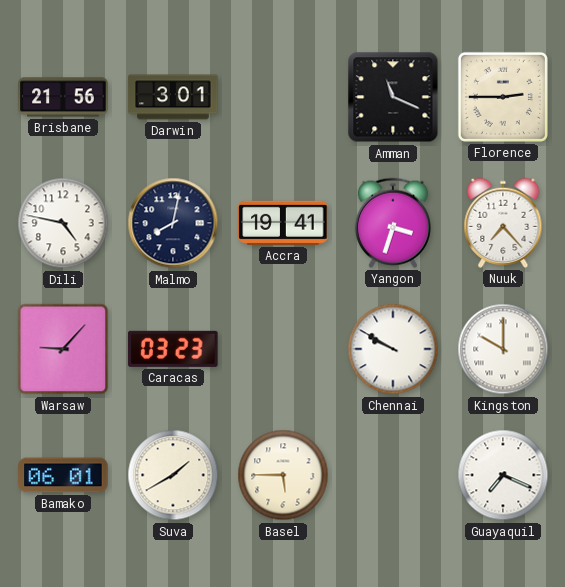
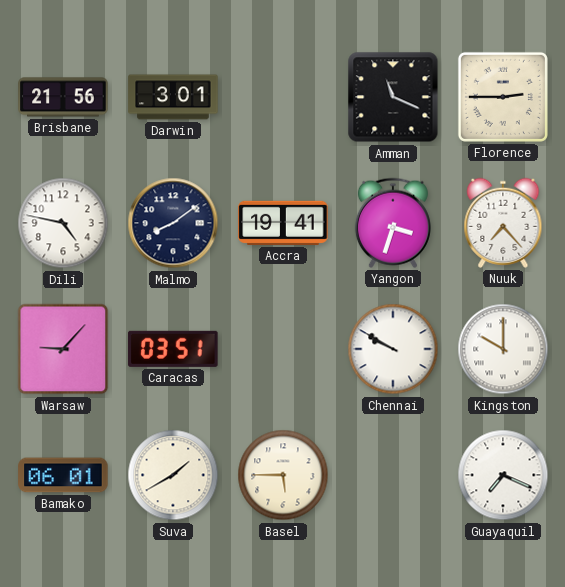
Malmo: 8:02 -> 8:09 (173, 223)
Caracas: 03:23 -> 03:51 (173, 349)
